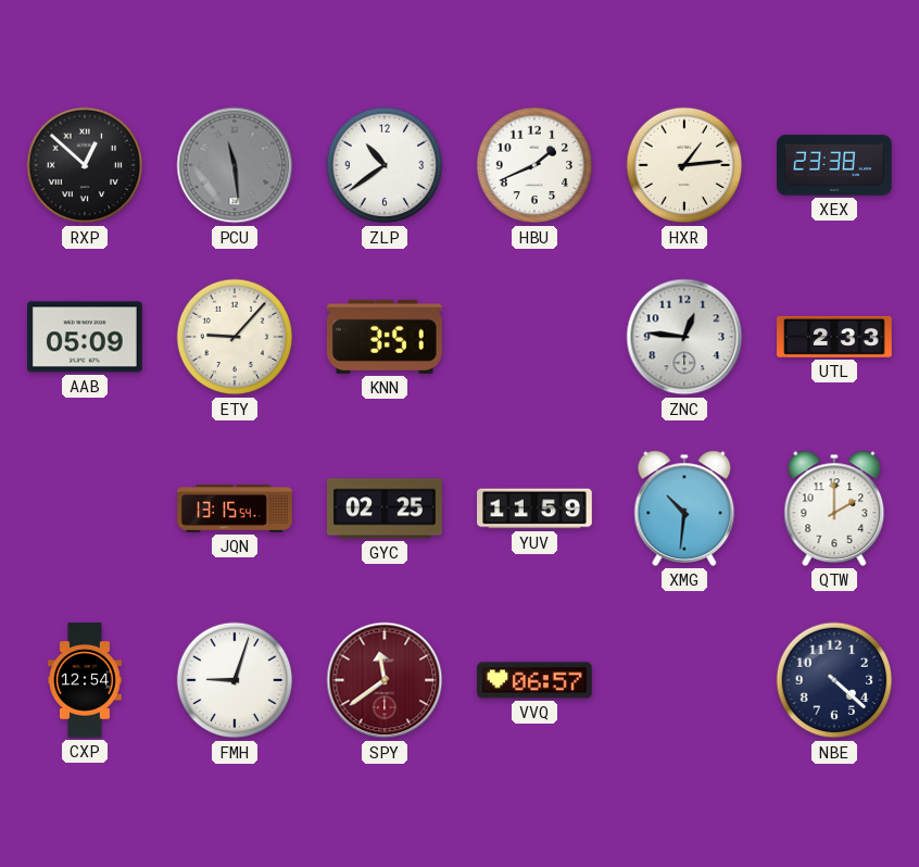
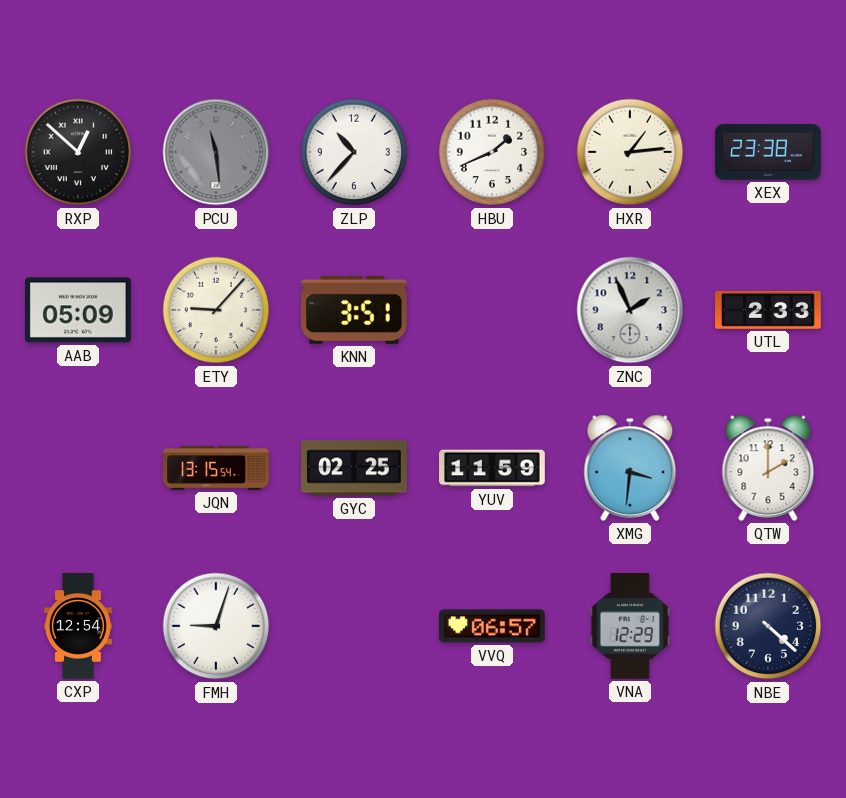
ZLP: 10:39 -> 10:37 (354, 152)
ZNC: 12:46 -> 1:56 (630, 310)
XMG: 10:31 -> 3:31 (630, 468)
SPY: 11:39 -> none (385, 680)
VNA: none -> 12:29 (630, 627)
